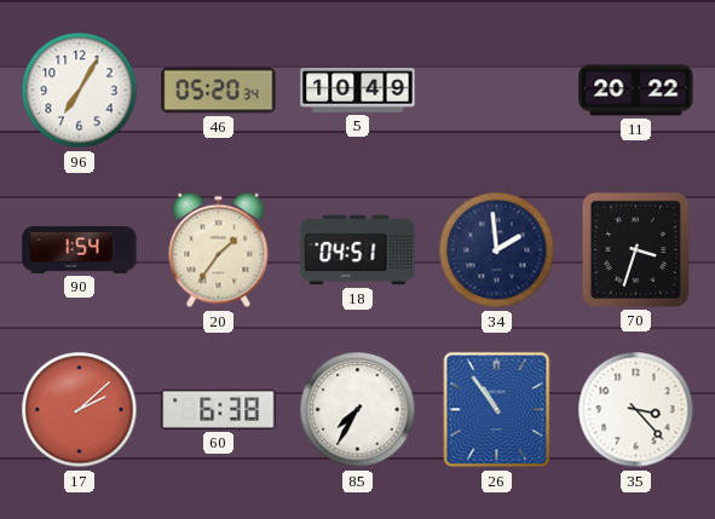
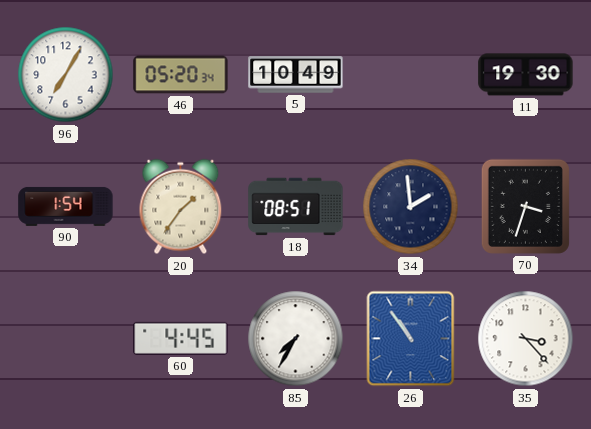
11: 20:22 -> 19:30 (526, 75)
18: 04:51 -> 08:51 (296, 207)
17: 2:08 -> none (80, 410)
60: 6:38 -> 4:45 (181, 338)
